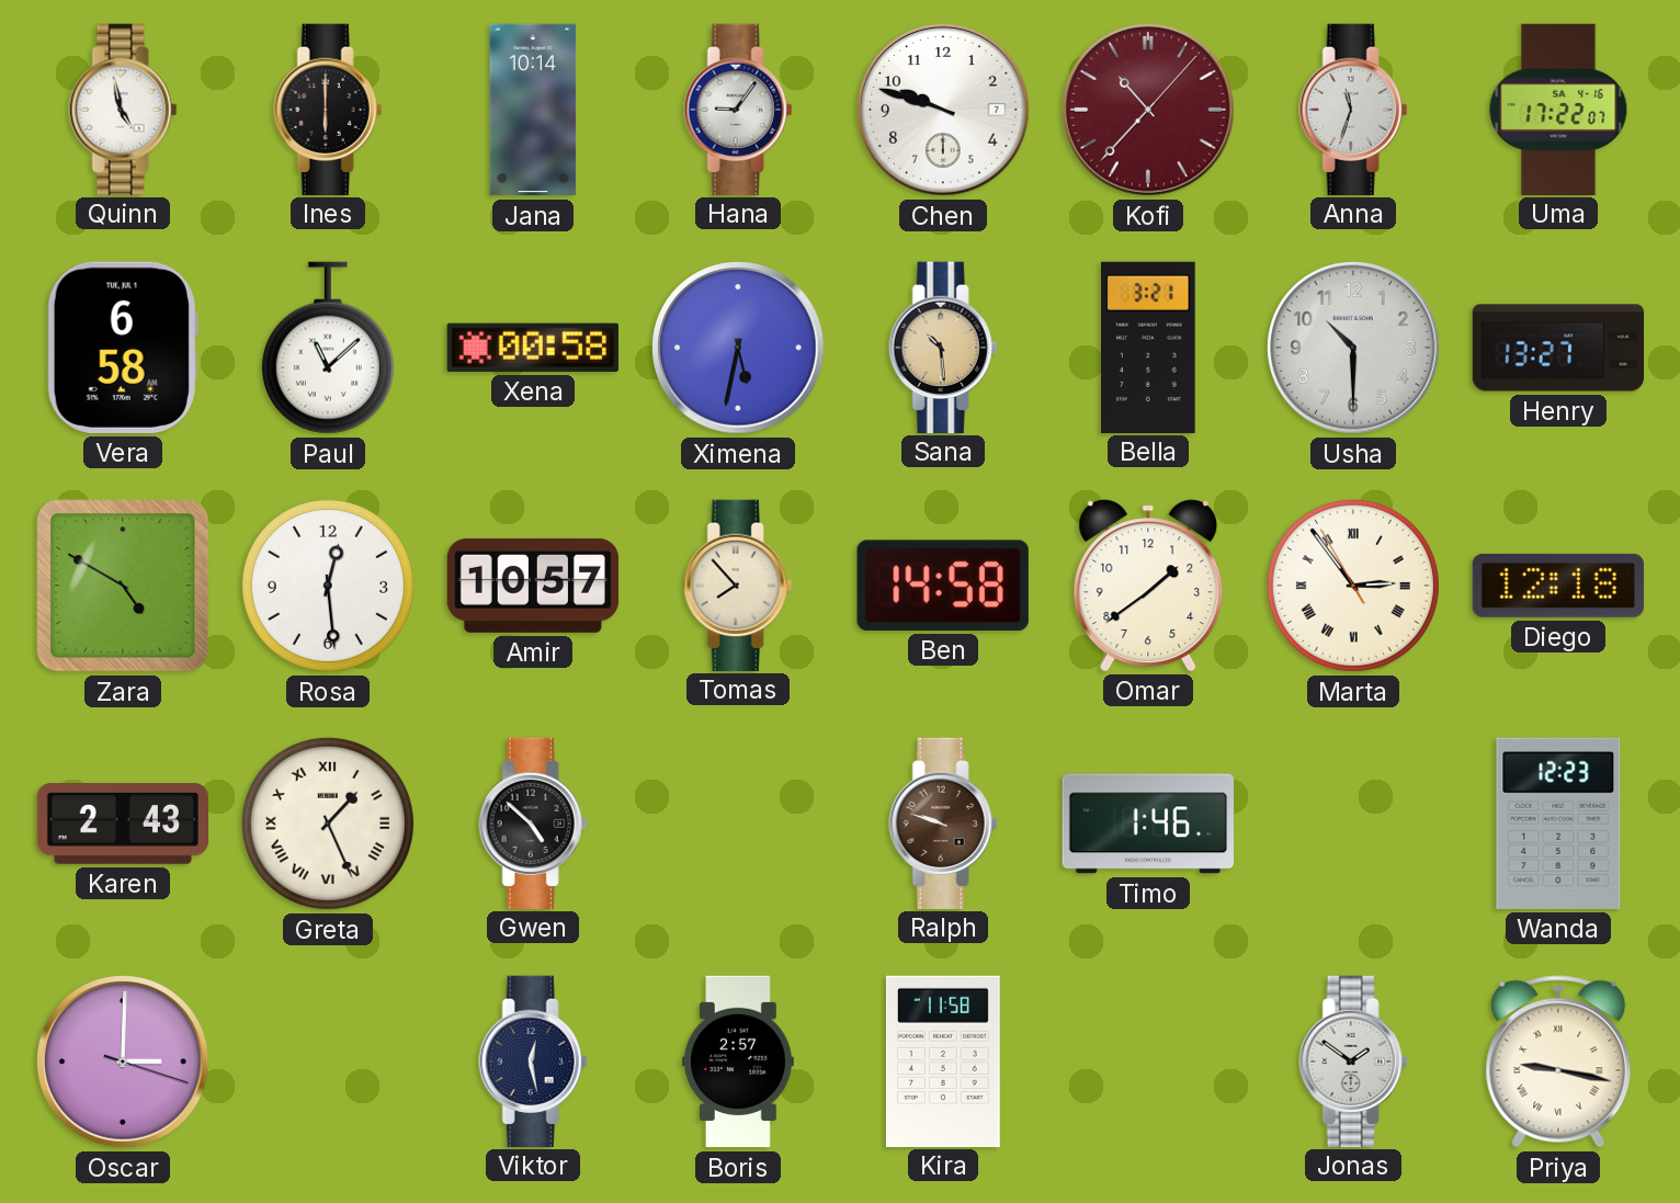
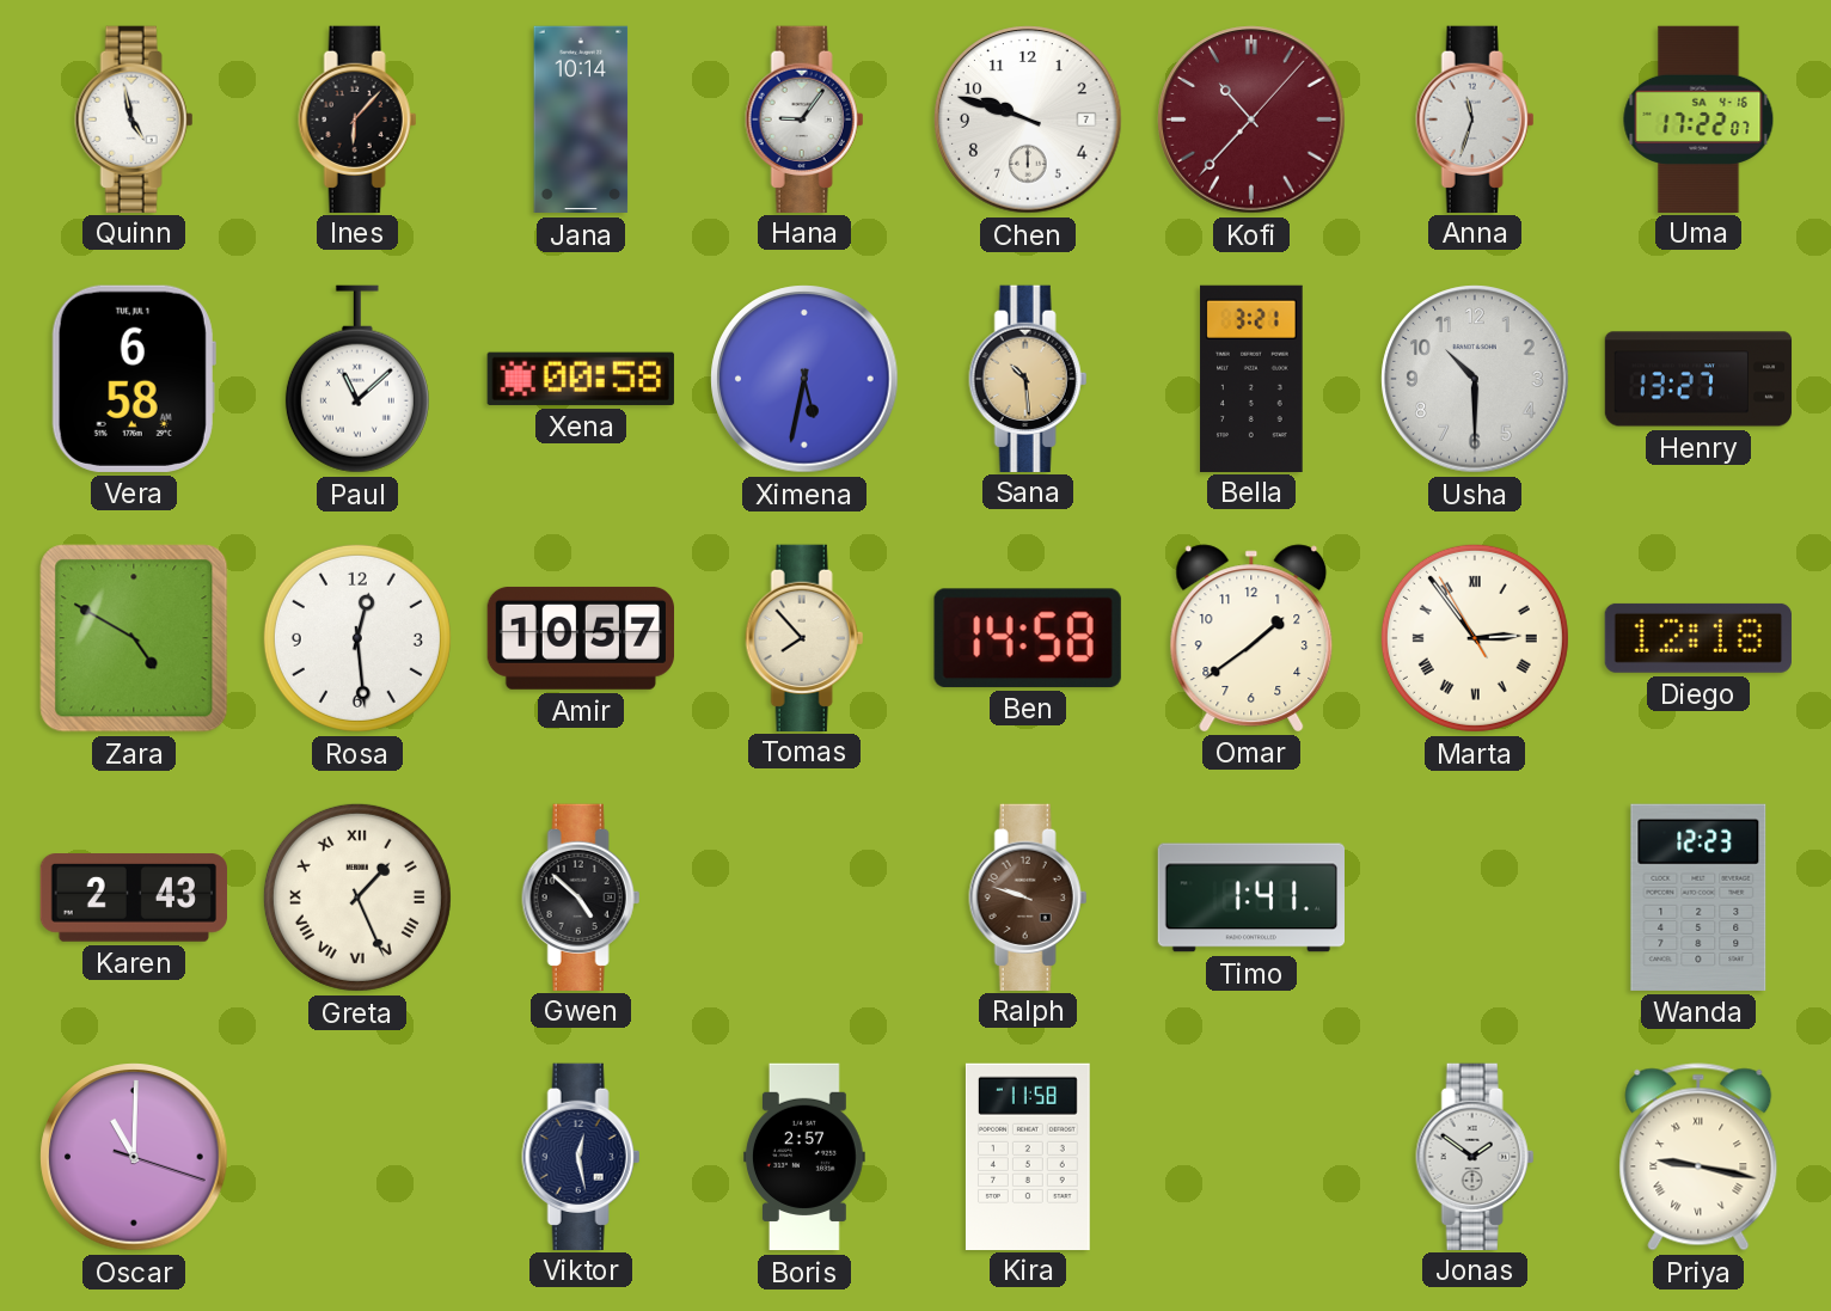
Ines: 6:00 -> 6:07 (357, 118)
Timo: 1:46 -> 1:41 (1250, 898)
Oscar: 3:00 -> 11:00 (134, 1157)
